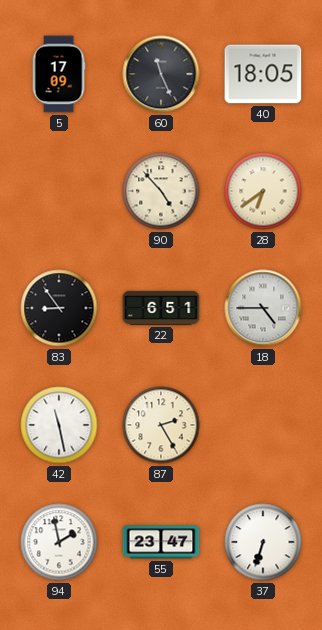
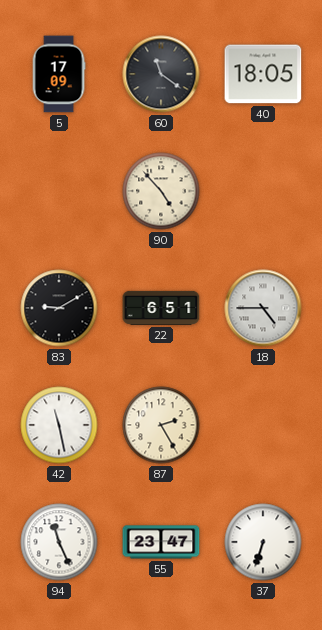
60: 11:26 -> 11:21 (161, 74)
28: 6:39 -> none (263, 191)
83: 8:54 -> 9:10 (59, 308)
94: 1:58 -> 11:26 (59, 542)
